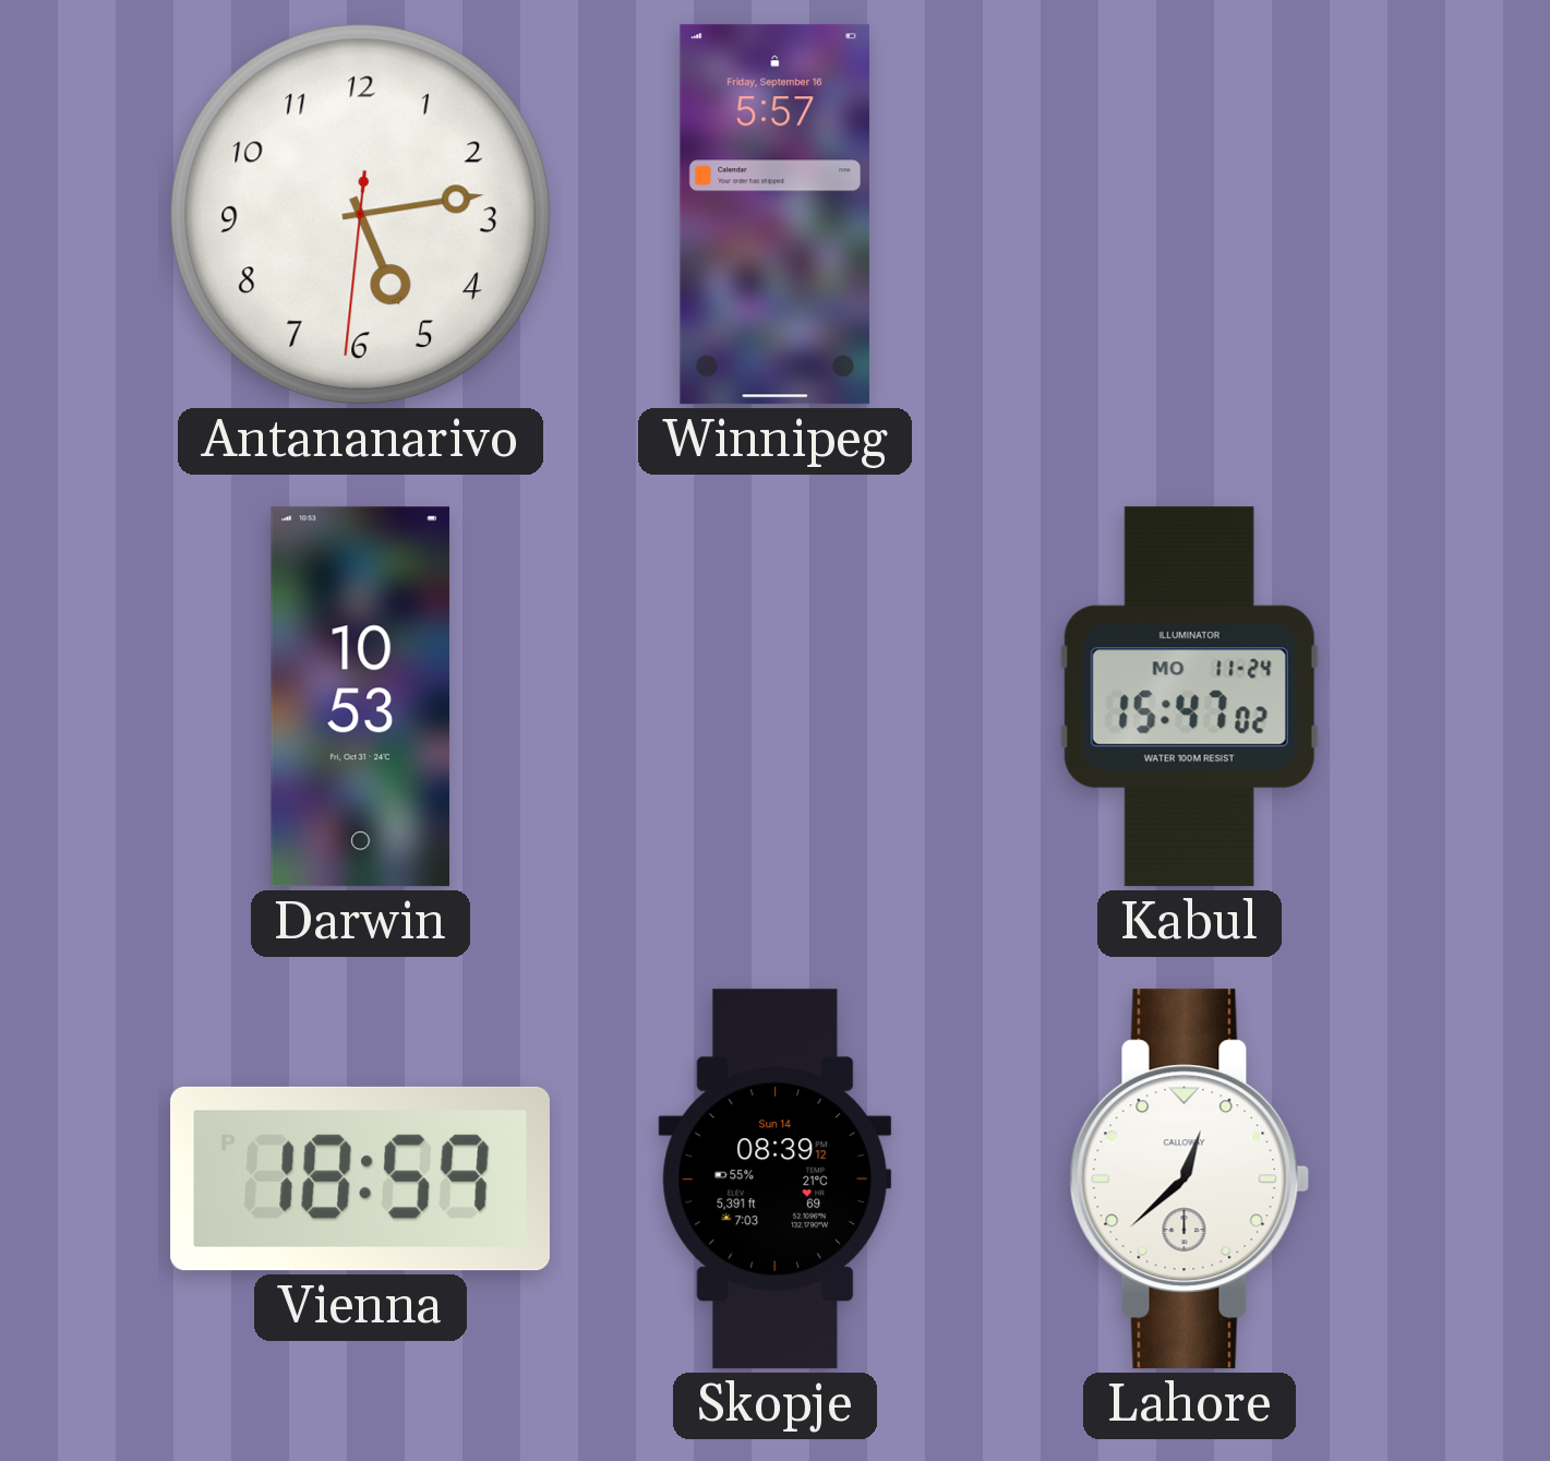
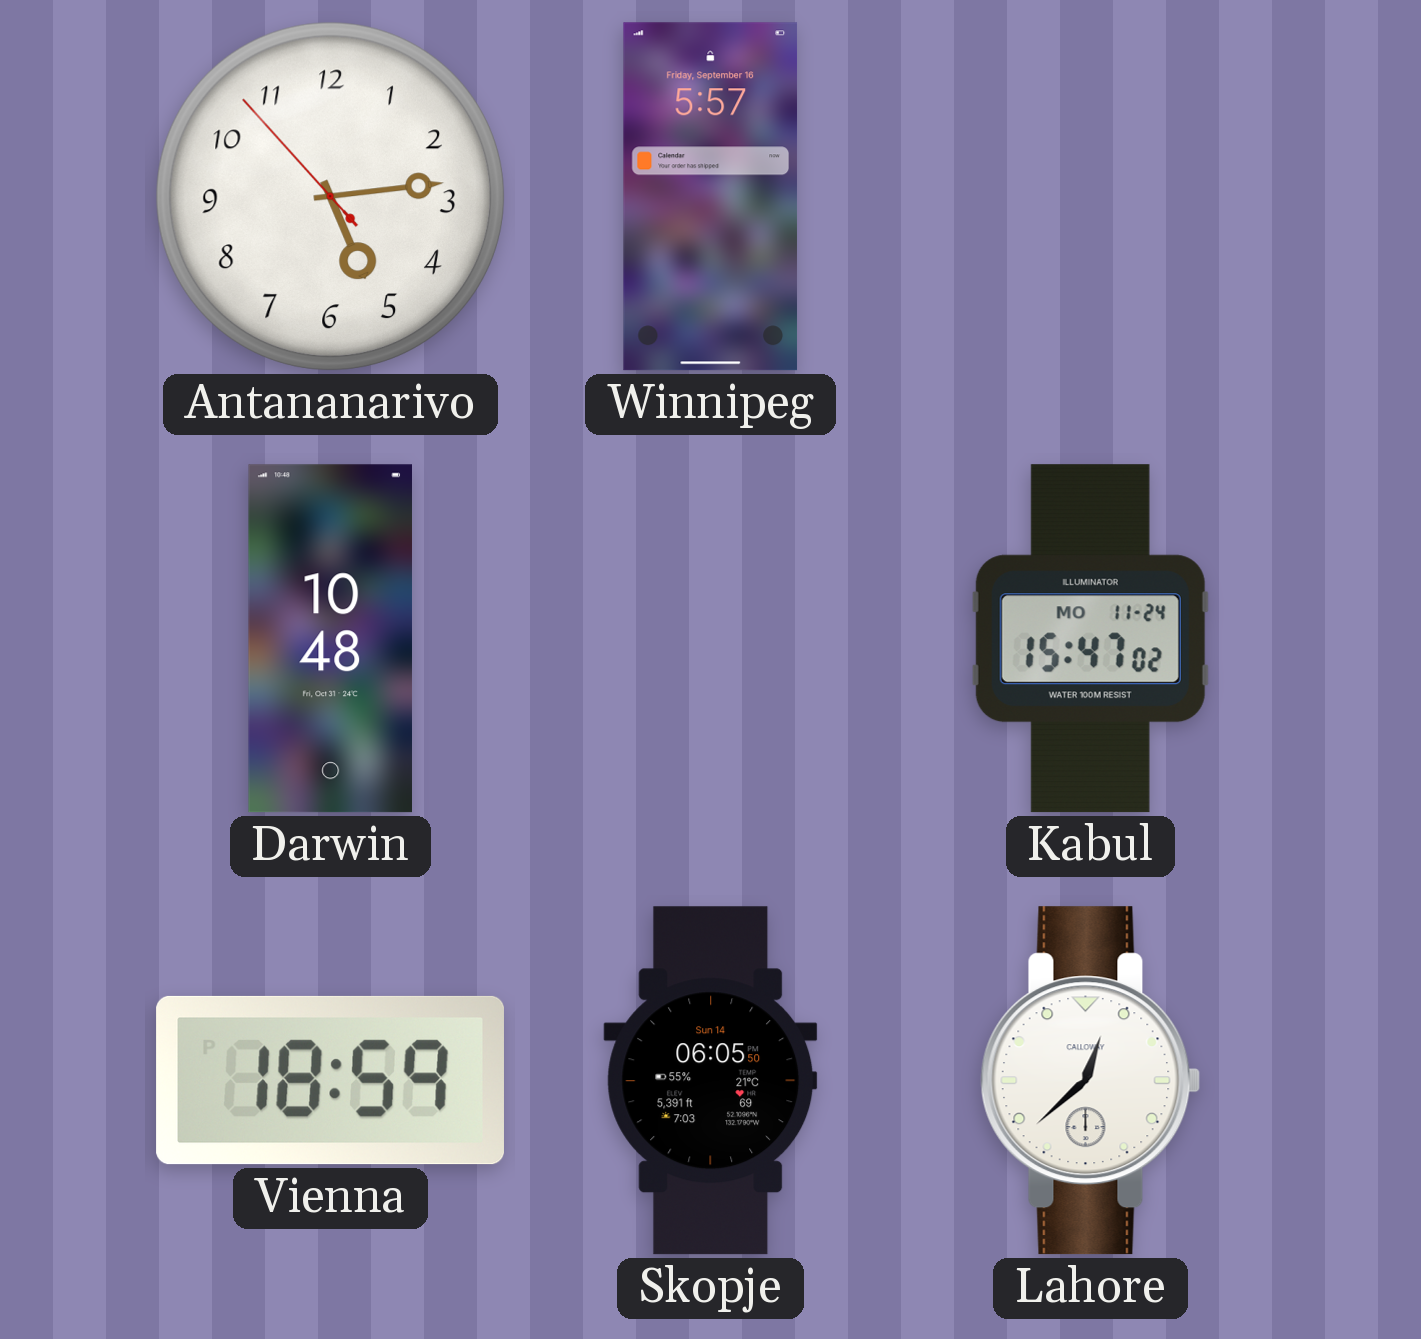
Antananarivo: 5:13:31 -> 5:13:53 (330, 196)
Darwin: 10:53 -> 10:48 (330, 639)
Skopje: 08:39 -> 06:05 (711, 1081)
